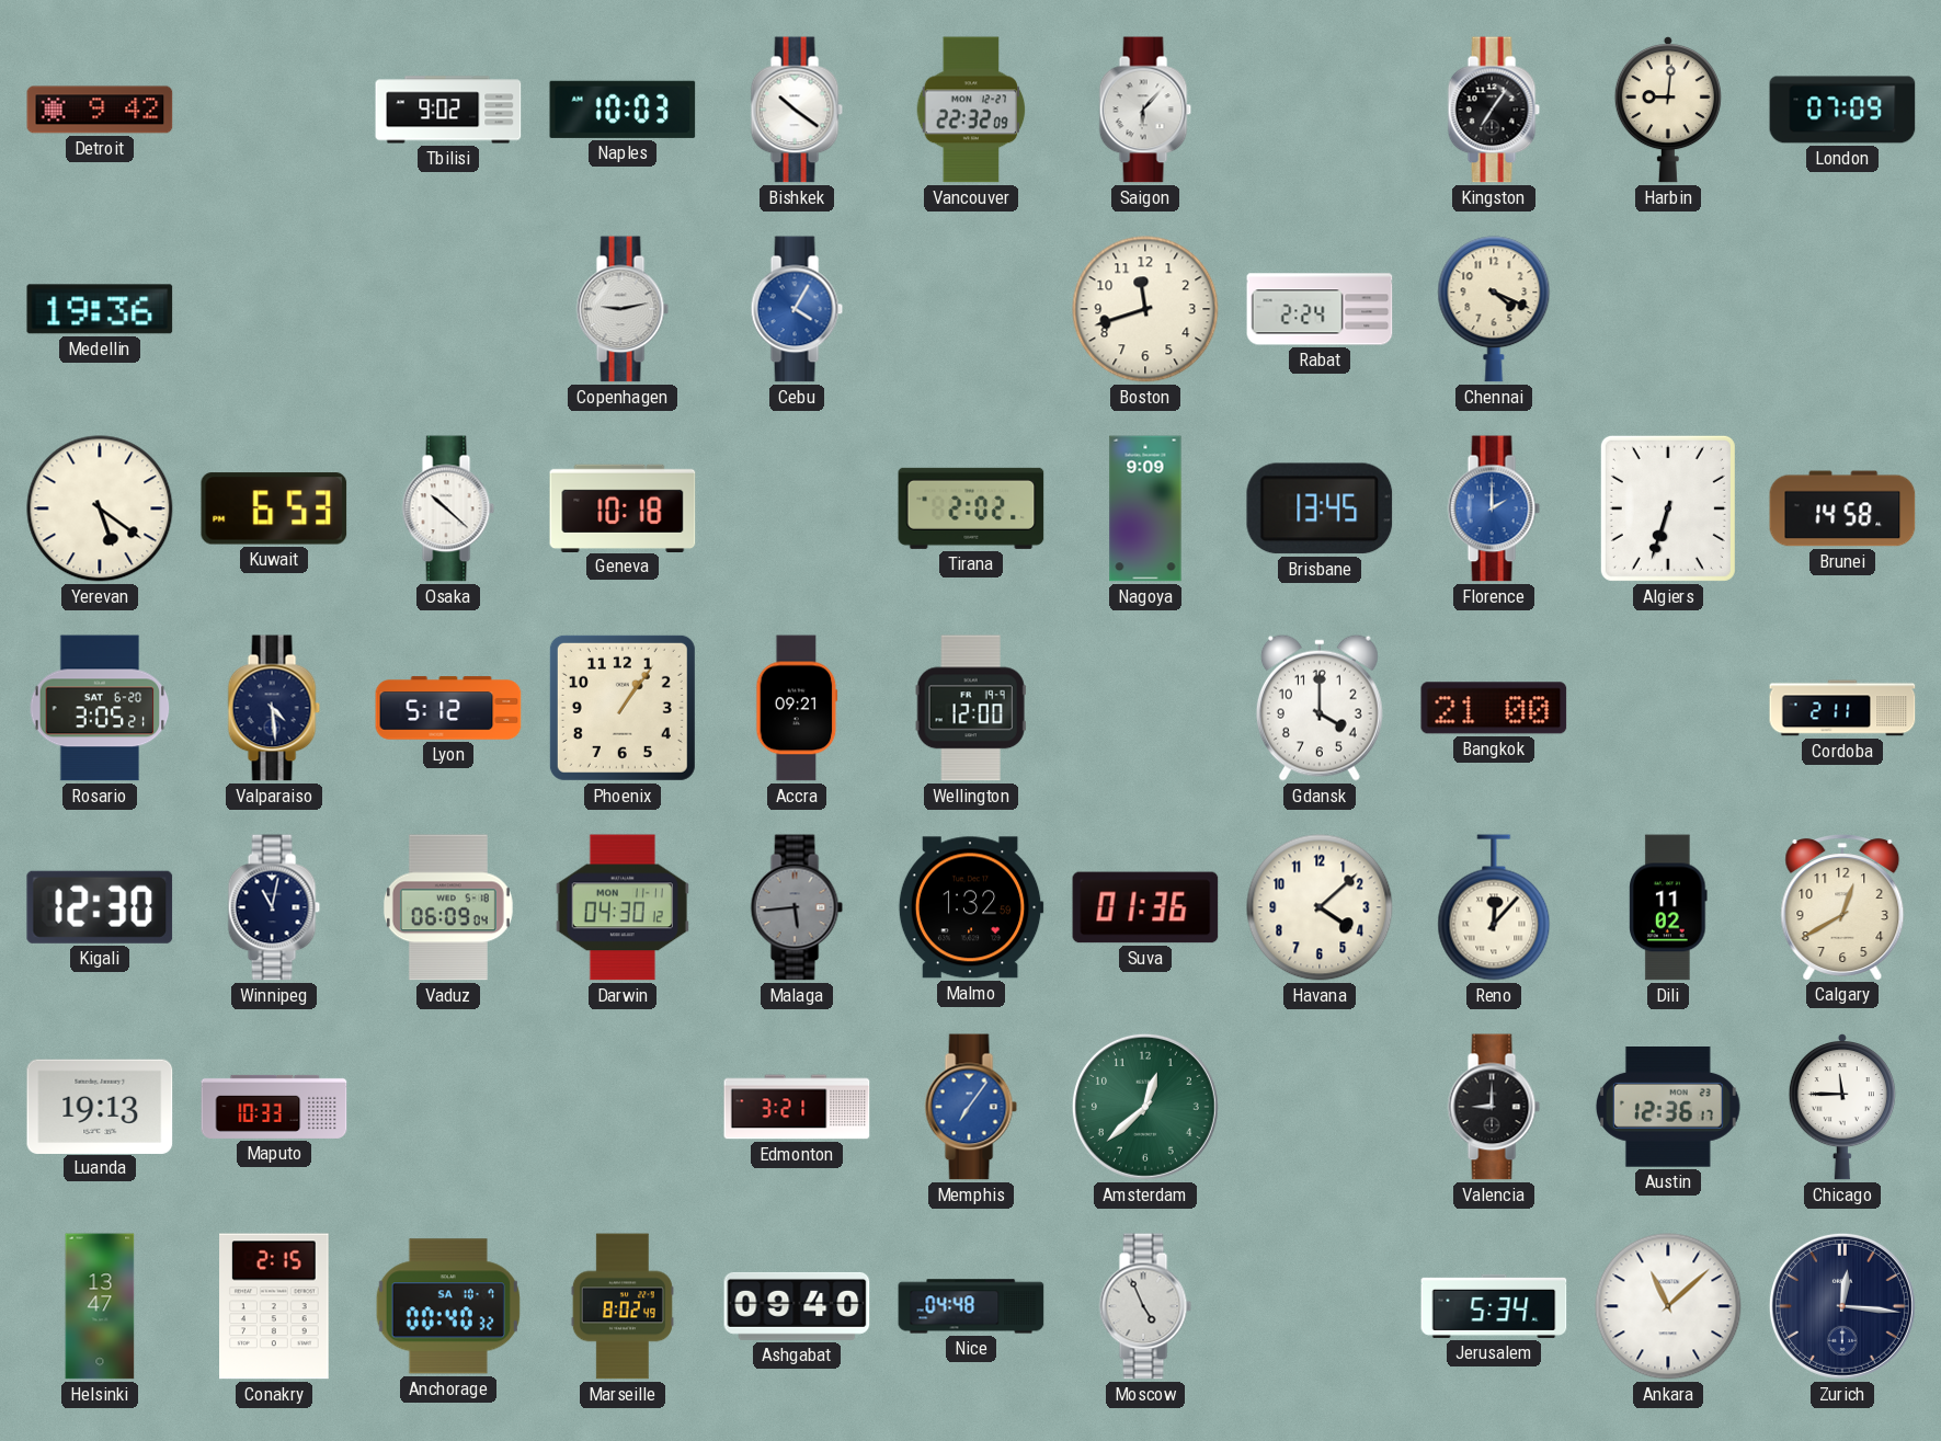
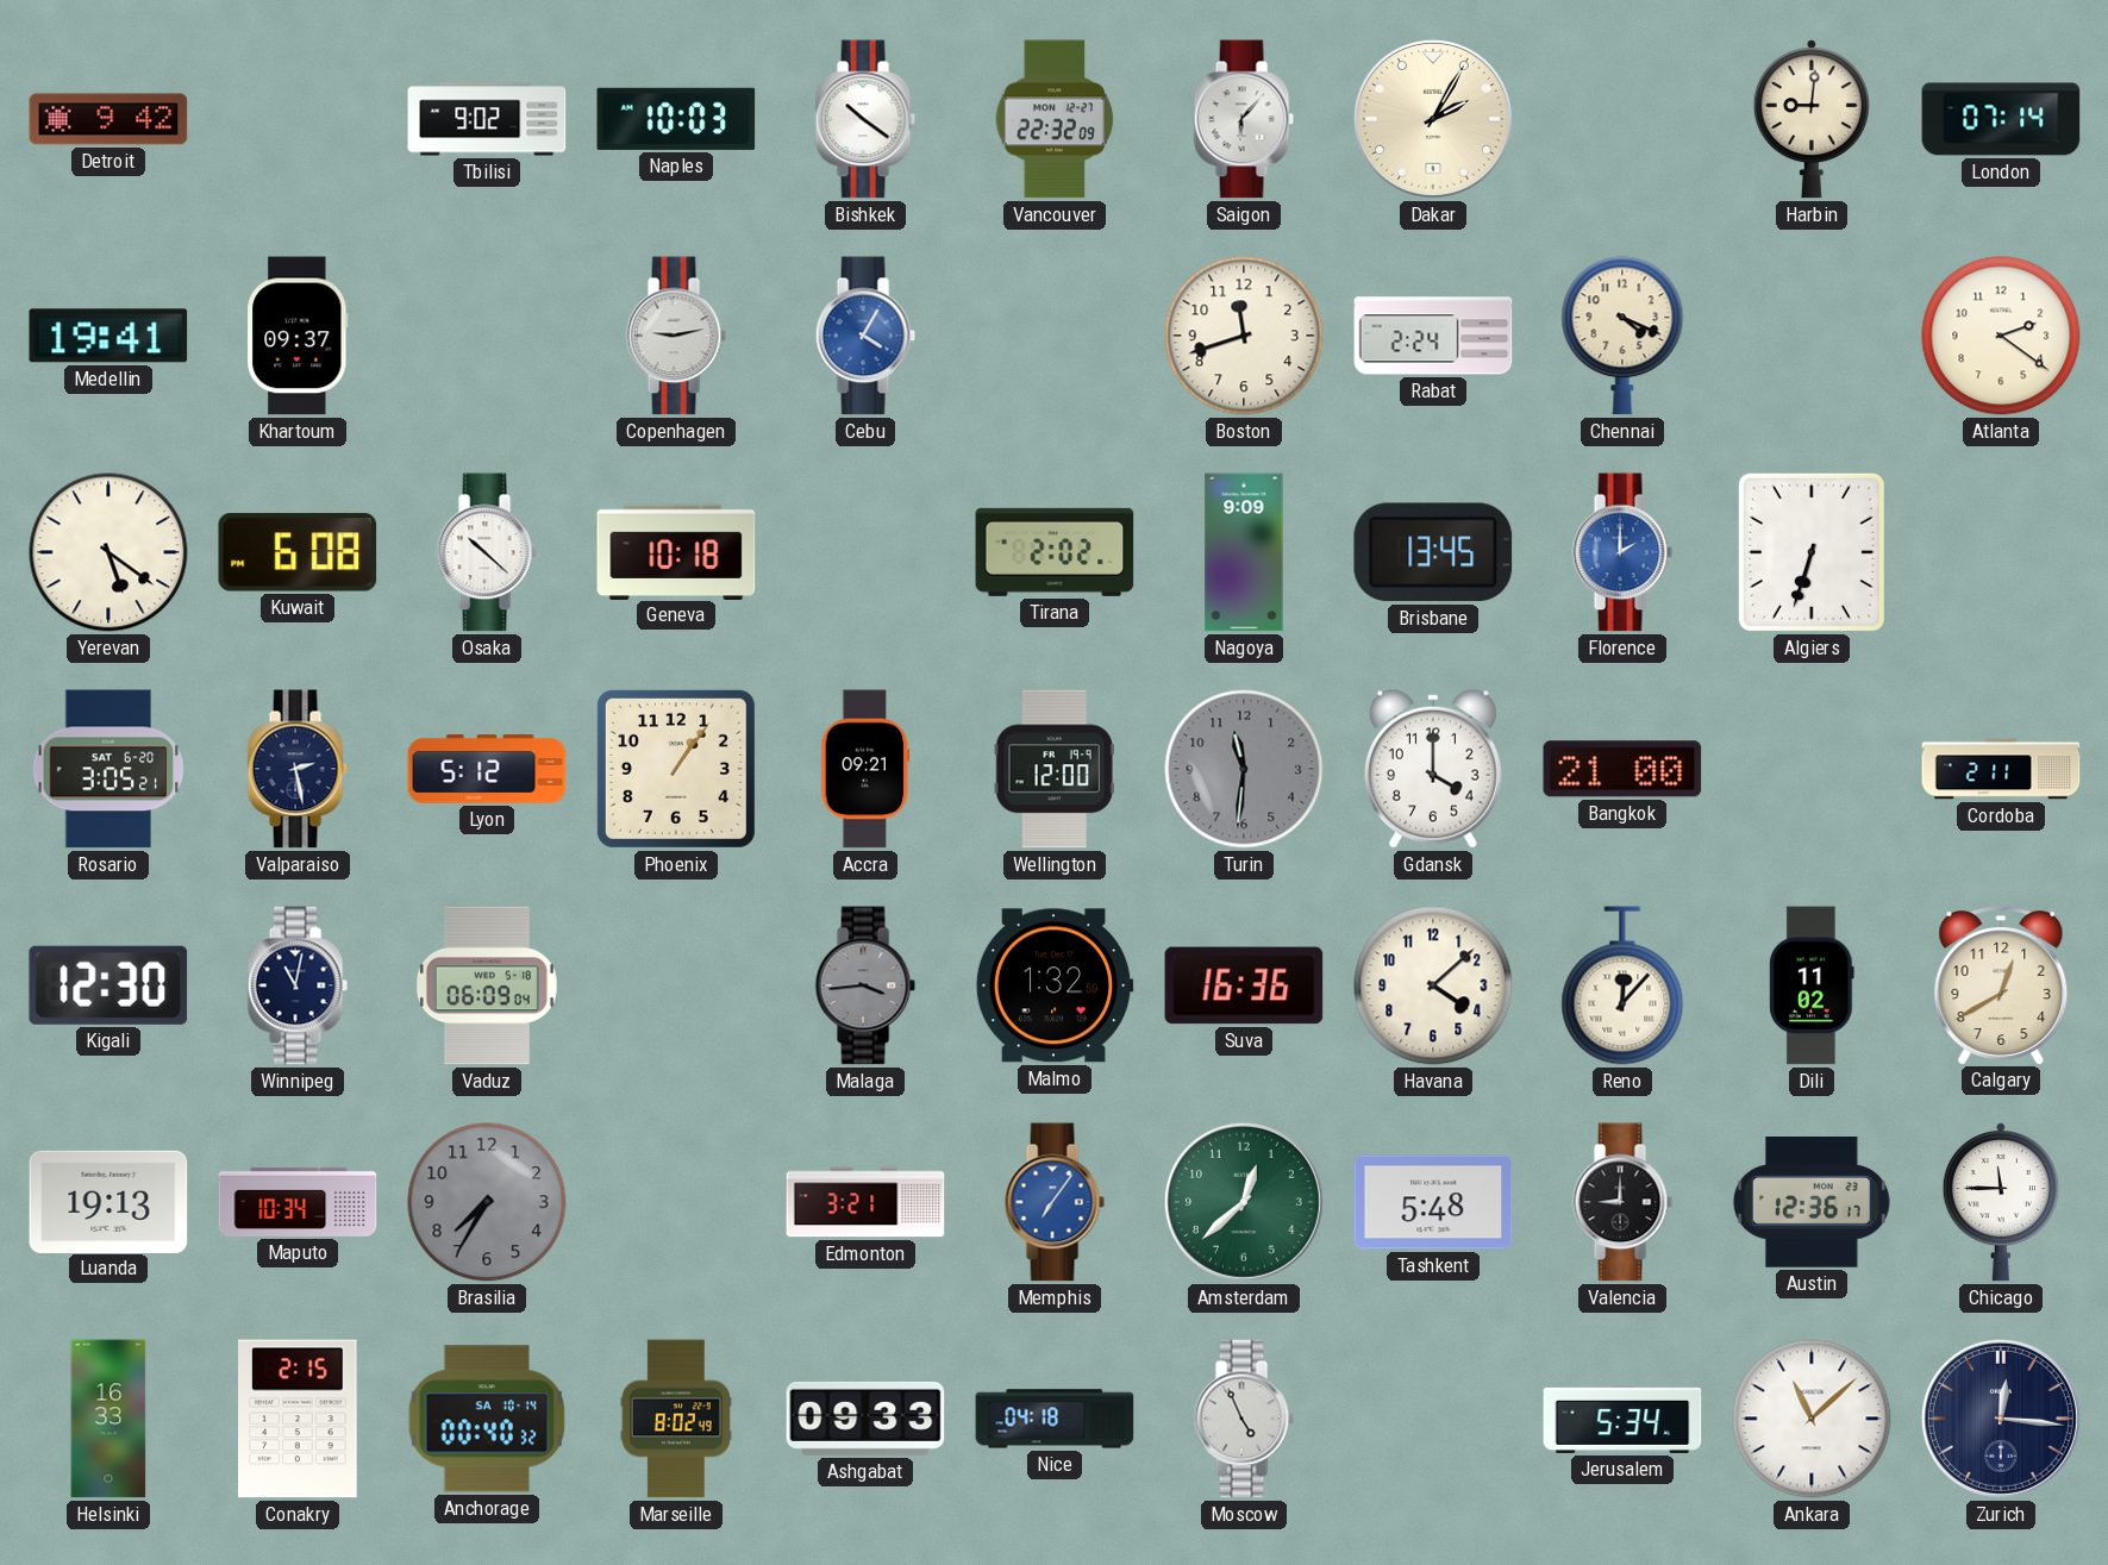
Dakar: none -> 2:05 (1433, 119)
Kingston: 7:06 -> none (1494, 110)
London: 07:09 -> 07:14 (2001, 119)
Medellin: 19:36 -> 19:41 (108, 336)
Khartoum: none -> 09:37 (298, 336)
Atlanta: none -> 2:21 (2001, 336)
Kuwait: 6:53 -> 6:08 (298, 552)
Brunei: 14:58 -> none (1842, 508)
Valparaiso: 4:29 -> 2:28 (298, 769)
Turin: none -> 11:31 (1244, 769)
Darwin: 04:30 -> none (623, 907)
Malaga: 5:44 -> 3:44 (865, 985)
Suva: 01:36 -> 16:36 (1244, 985)
Maputo: 10:33 -> 10:34 (298, 1202)
Brasilia: none -> 7:35 (487, 1202)
Tashkent: none -> 5:48 (1433, 1202)
Helsinki: 13:47 -> 16:33 (108, 1419)
Anchorage date: SA 10-7 -> SA 10-14 (487, 1419)
Ashgabat: 09:40 -> 09:33 (865, 1419)
Nice: 04:48 -> 04:18 (1055, 1419)
